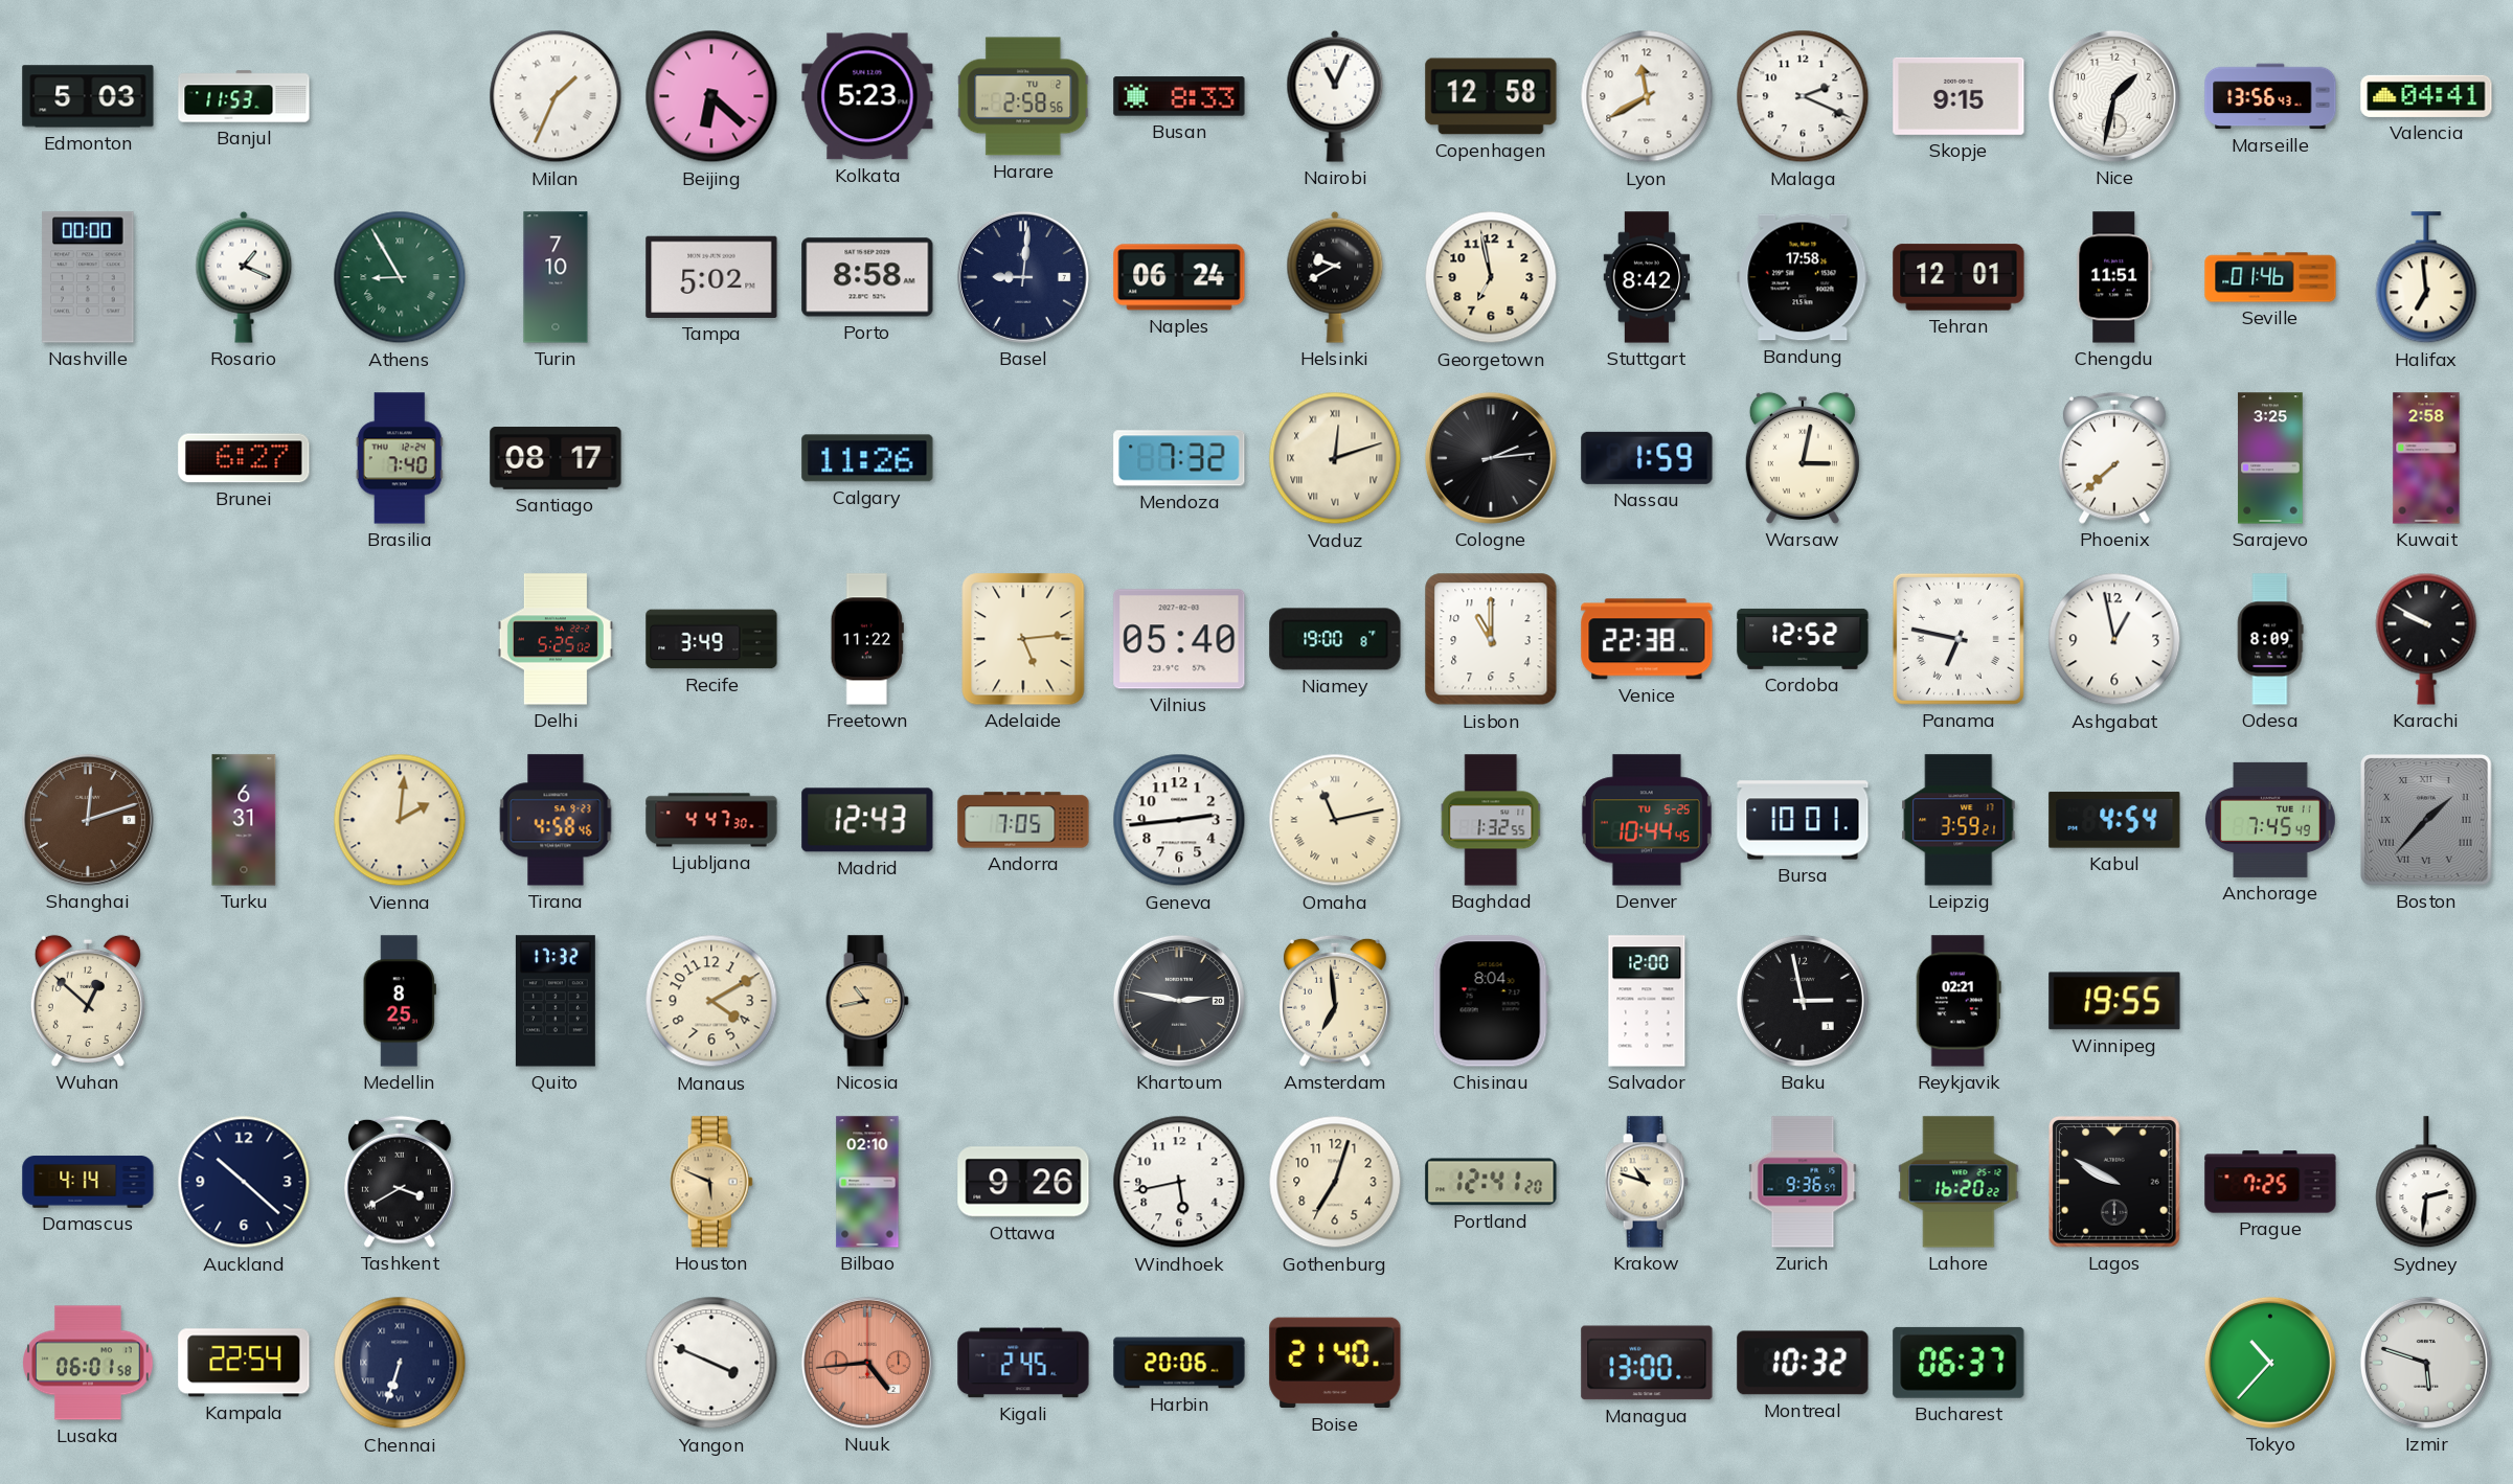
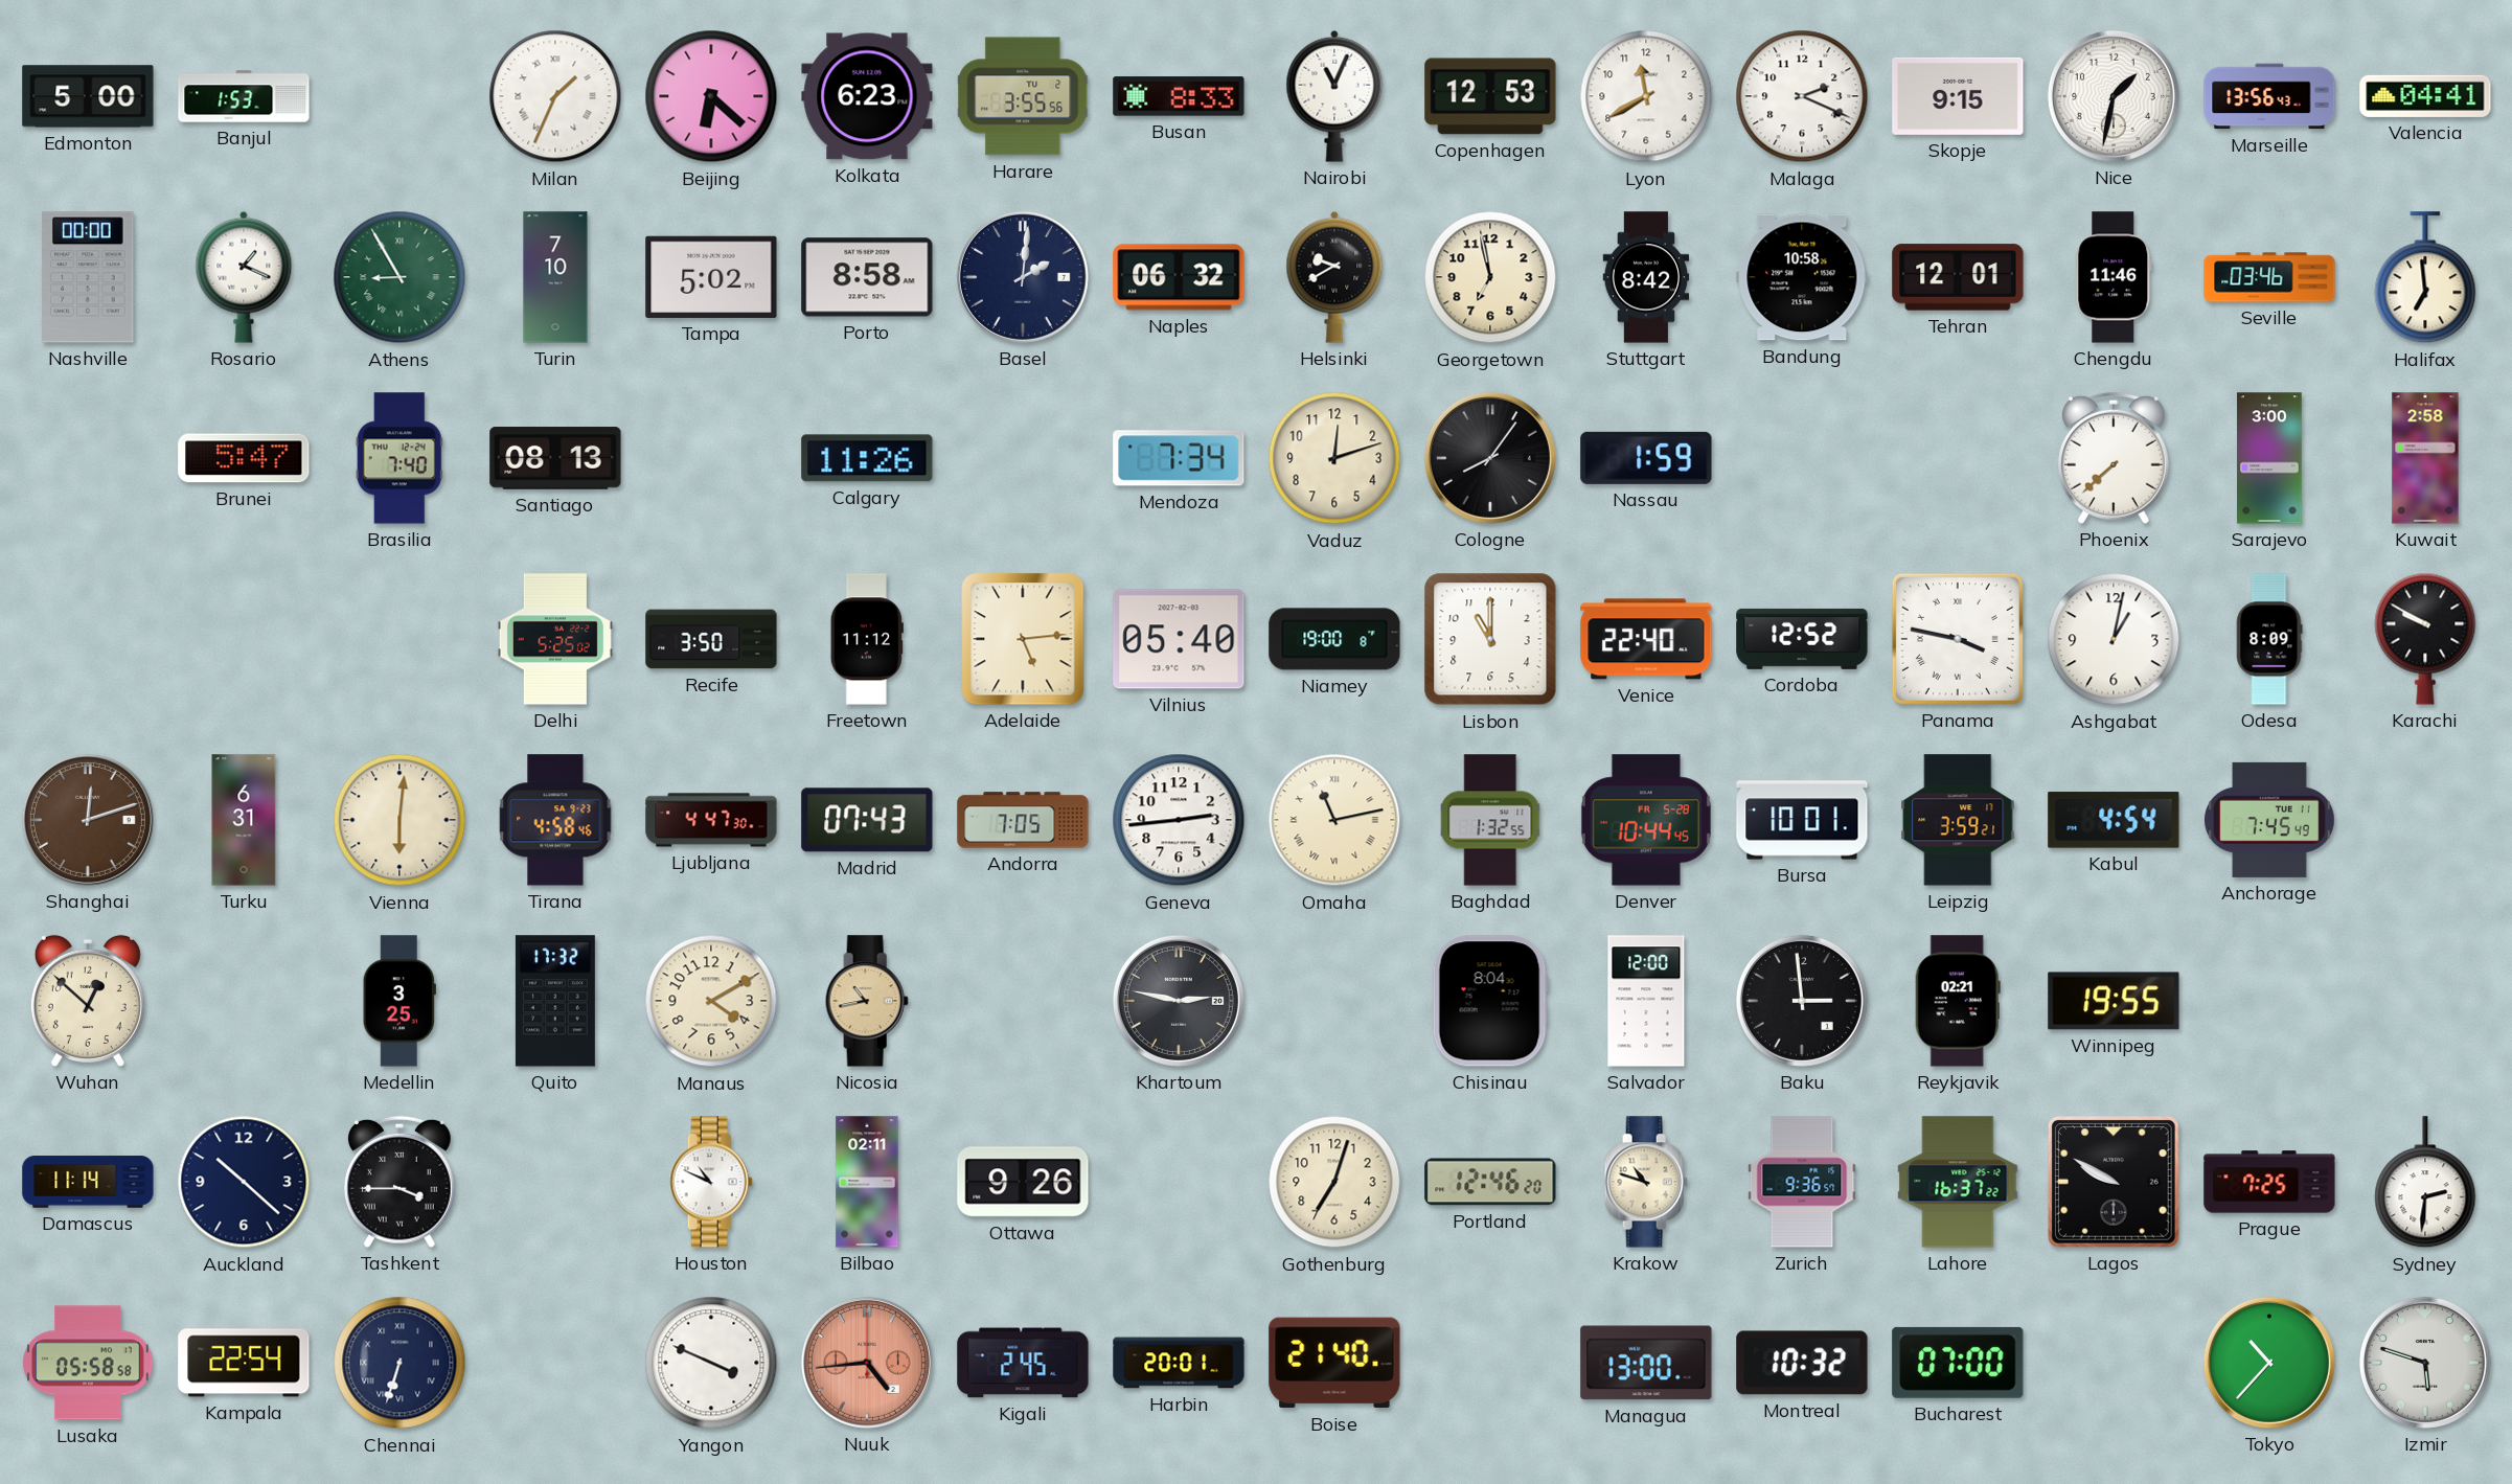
Edmonton: 5:03 -> 5:00 (88, 96)
Banjul: 11:53 -> 1:53 (244, 96)
Kolkata: 5:23 -> 6:23 (867, 96)
Harare: 2:58 -> 3:55 (1024, 96)
Copenhagen: 12:58 -> 12:53 (1490, 96)
Basel: 9:01 -> 2:01 (1023, 277)
Naples: 06:24 -> 06:32 (1179, 277)
Bandung: 17:58 -> 10:58 (1802, 277)
Chengdu: 11:51 -> 11:46 (2114, 277)
Seville: 01:46 -> 03:46 (2269, 277)
Brunei: 6:27 -> 5:47 (244, 458)
Santiago: 08:17 -> 08:13 (555, 458)
Mendoza: 7:32 -> 7:34 (1179, 458)
Vaduz numerals: Roman -> Arabic (1334, 458)
Cologne: 2:14 -> 8:06 (1490, 458)
Warsaw: 3:02 -> none (1803, 458)
Sarajevo: 3:25 -> 3:00 (2269, 458)
Recife: 3:49 -> 3:50 (711, 639)
Freetown: 11:22 -> 11:12 (867, 639)
Venice: 22:38 -> 22:40 (1646, 639)
Panama: 6:47 -> 3:47 (1958, 639)
Ashgabat: 12:58 -> 1:02 (2114, 639)
Vienna: 2:01 -> 6:01 (399, 820)
Madrid: 12:43 -> 07:43 (867, 820)
Denver date: TU 5-25 -> FR 5-28 (1646, 820)
Boston: 1:37 -> none (2427, 821)
Medellin: 8:25 -> 3:25 (399, 1001)
Amsterdam: 6:59 -> none (1336, 1001)
Baku: 2:58 -> 2:59 (1802, 1001)
Damascus: 4:14 -> 11:14 (88, 1182)
Tashkent: 3:40 -> 3:45 (401, 1182)
Houston: 5:49 -> 10:49 (711, 1182)
Houston dial: champagne -> white (711, 1182)
Bilbao: 02:10 -> 02:11 (867, 1182)
Windhoek: 5:43 -> none (1179, 1182)
Portland: 12:41 -> 12:46 (1490, 1182)
Lahore: 16:20 -> 16:37 (1958, 1182)
Lusaka: 06:01 -> 05:58 (88, 1363)
Harbin: 20:06 -> 20:01 (1179, 1363)
Bucharest: 06:37 -> 07:00 (1958, 1363)
